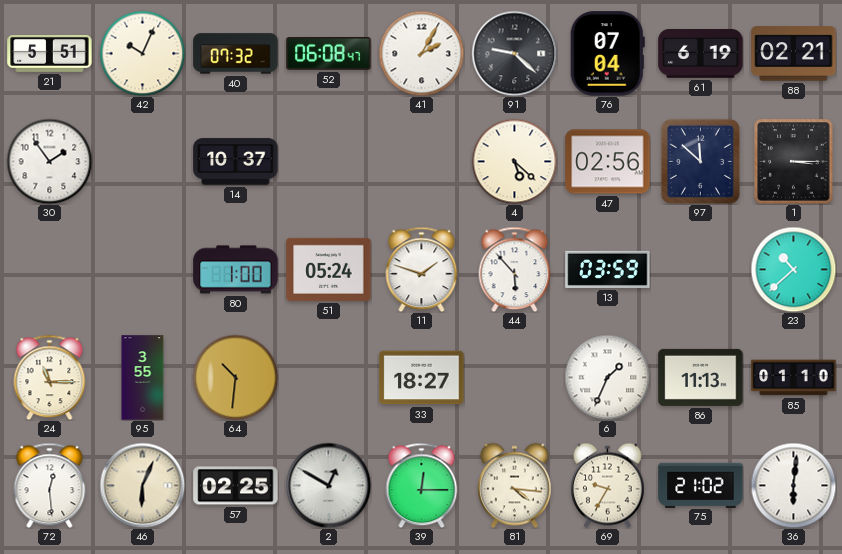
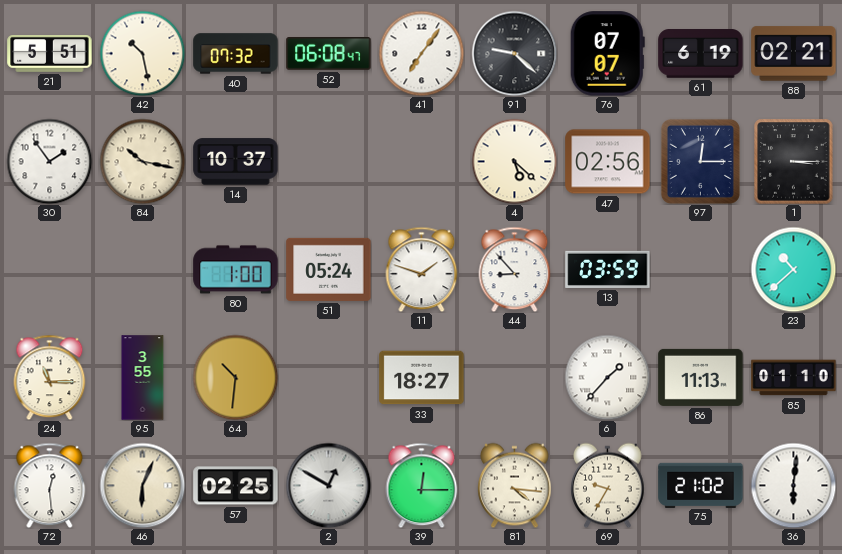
42: 10:04 -> 10:28 (142, 53)
41: 2:05 -> 7:06 (421, 53)
76: 07:04 -> 07:07 (607, 54)
84: none -> 10:17 (142, 161)
97: 11:52 -> 12:15 (700, 161)
44: 5:53 -> 8:53 (515, 269)
6: 1:34 -> 1:37 (607, 377)
